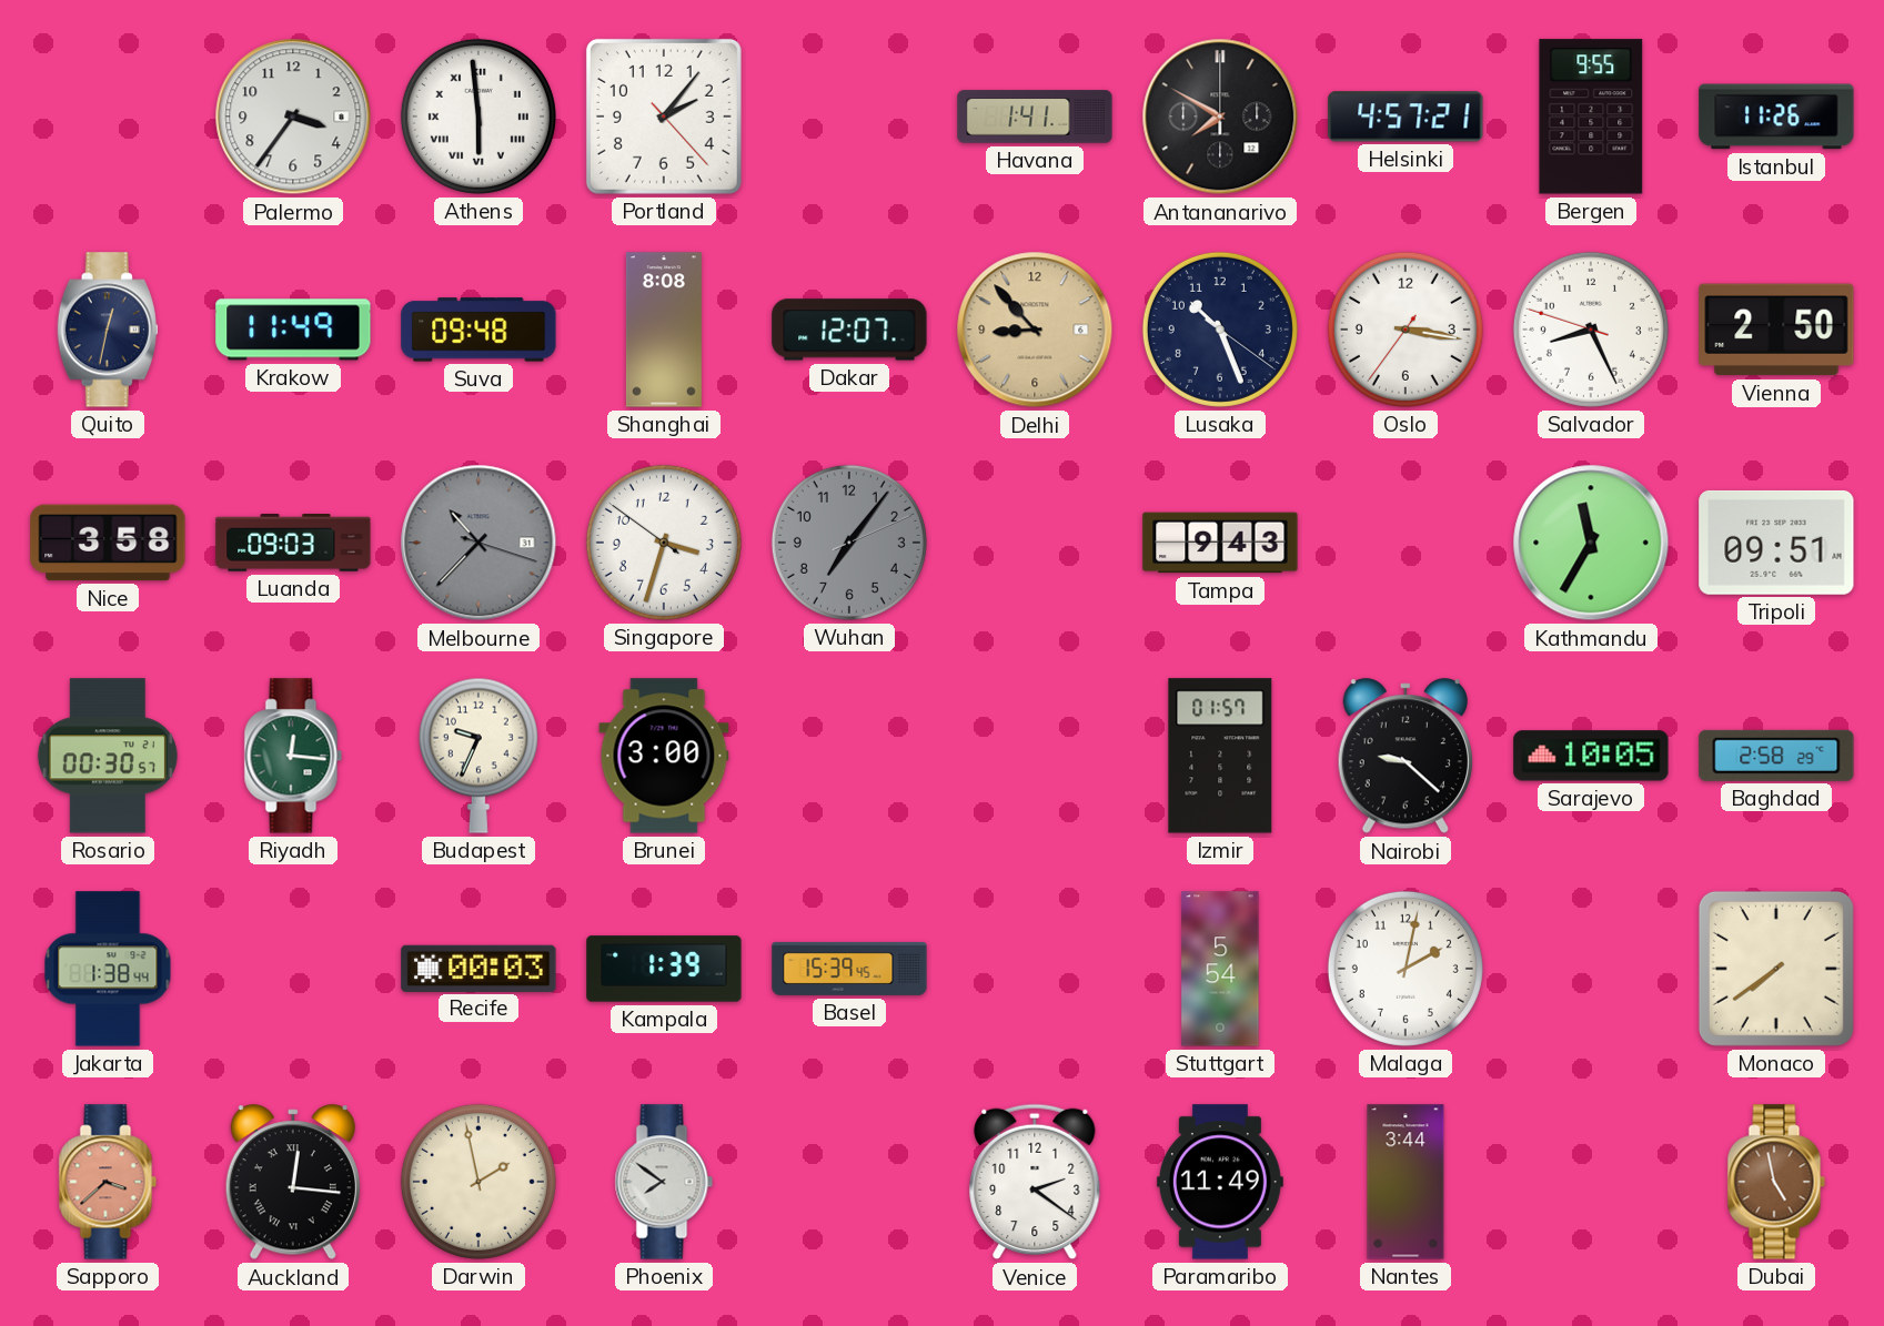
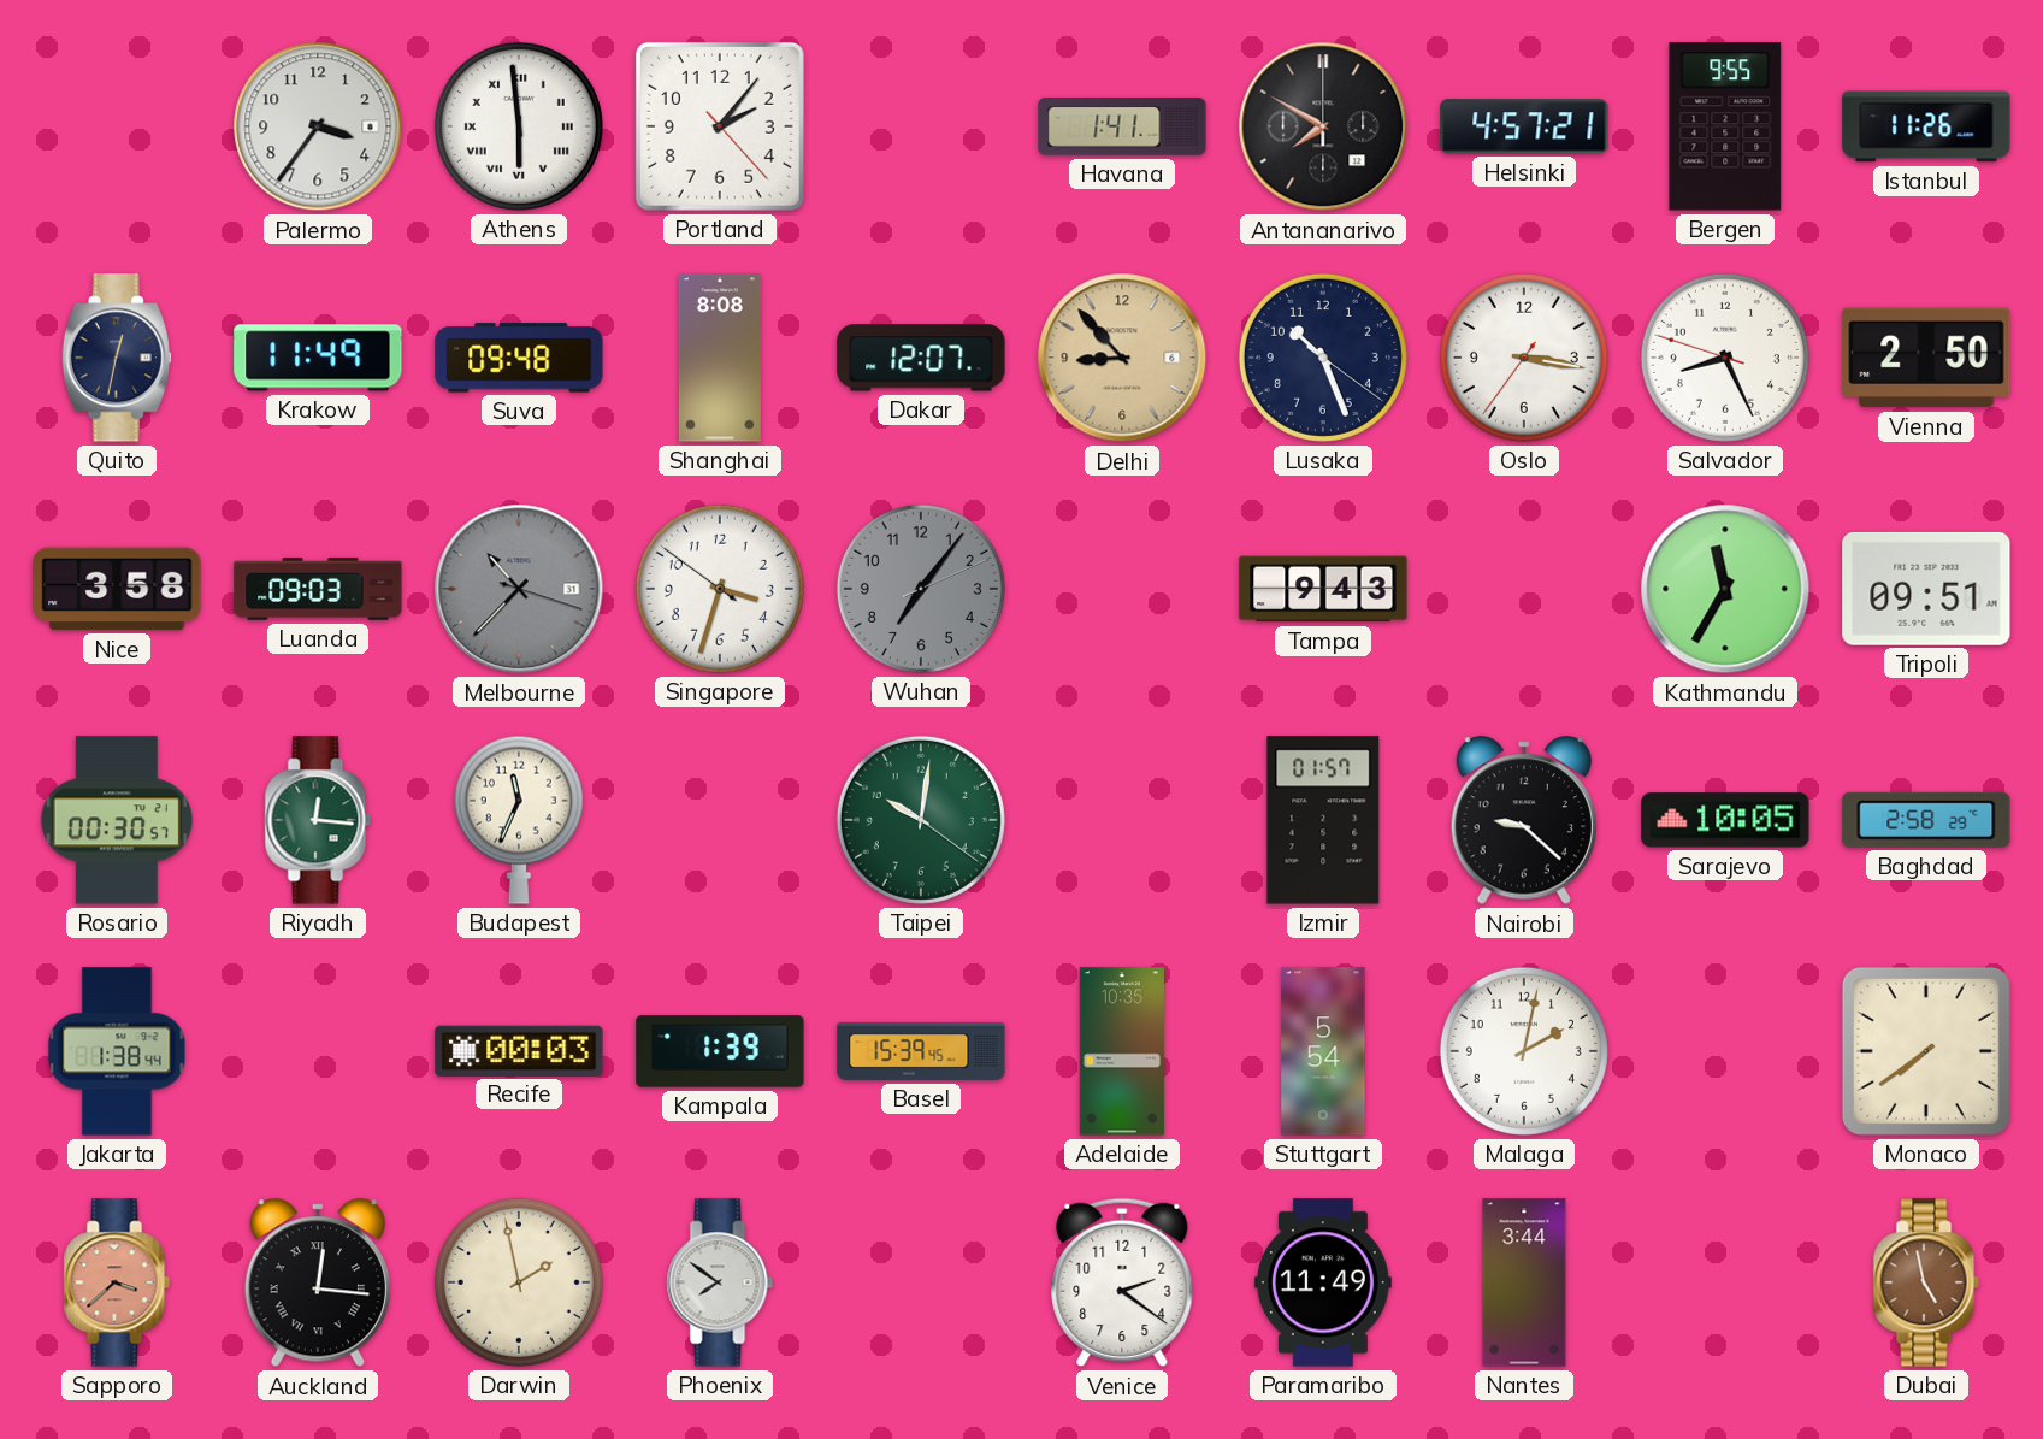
Budapest: 9:34 -> 11:34 (519, 820)
Brunei: 3:00 -> none (664, 756)
Taipei: none -> 10:01 (921, 820)
Adelaide: none -> 10:35 (1122, 1051)
